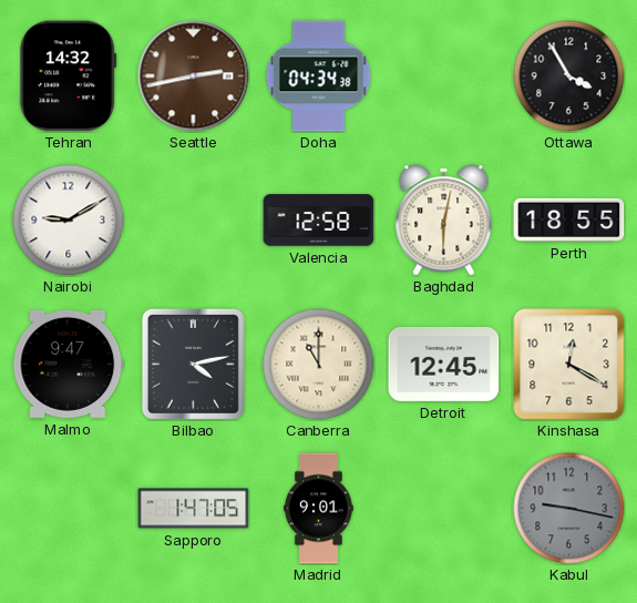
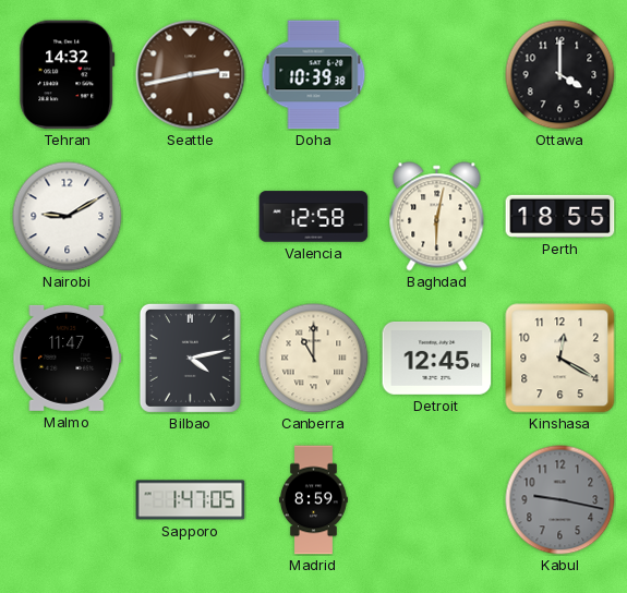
Doha: 04:34 -> 10:39 (314, 75)
Ottawa: 3:55 -> 4:00 (560, 75)
Malmo: 9:47 -> 11:47 (68, 358)
Madrid: 9:01 -> 8:59 (313, 500)
